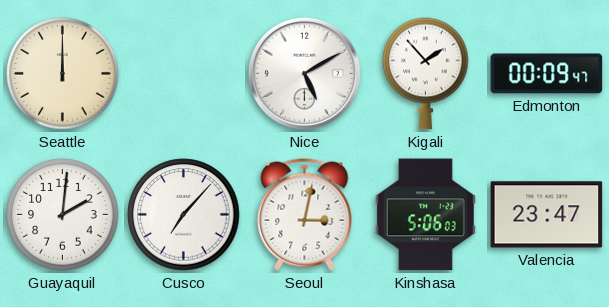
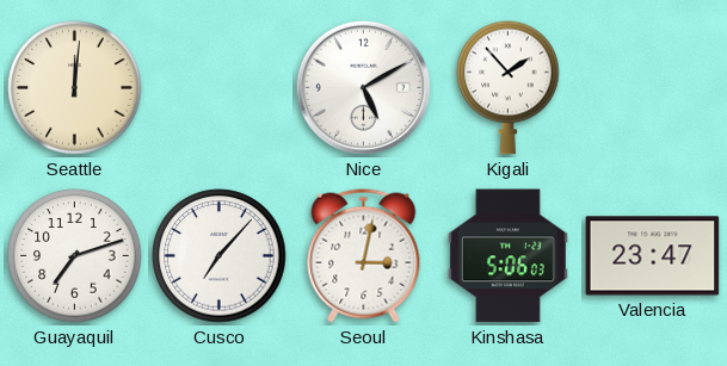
Seattle: 12:00 -> 12:01 (75, 88)
Edmonton: 00:09 -> none (547, 74)
Guayaquil: 2:01 -> 7:12 (75, 256)
